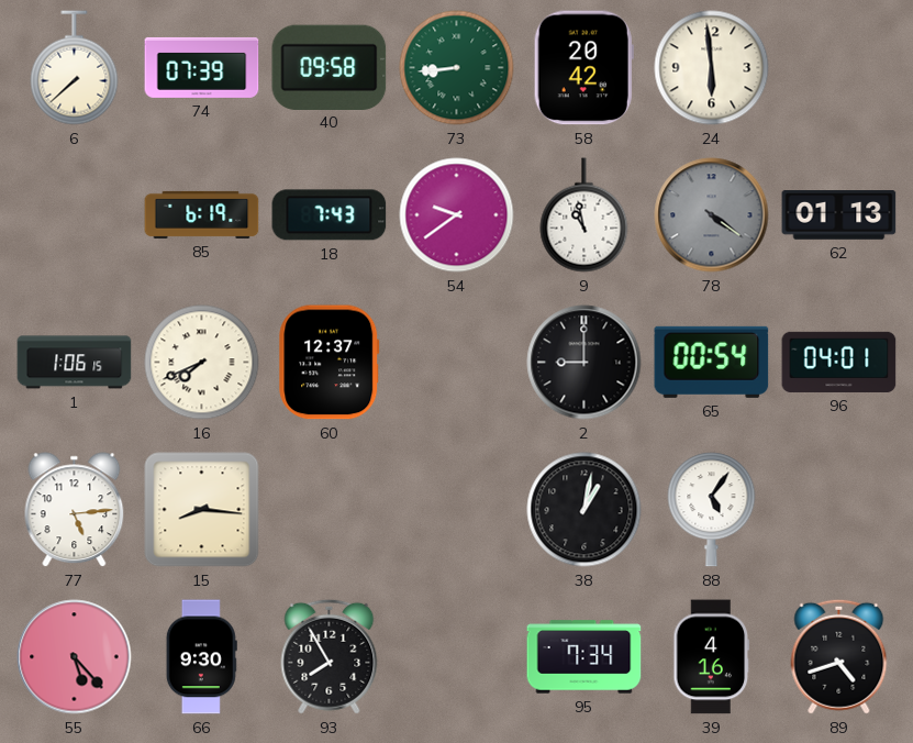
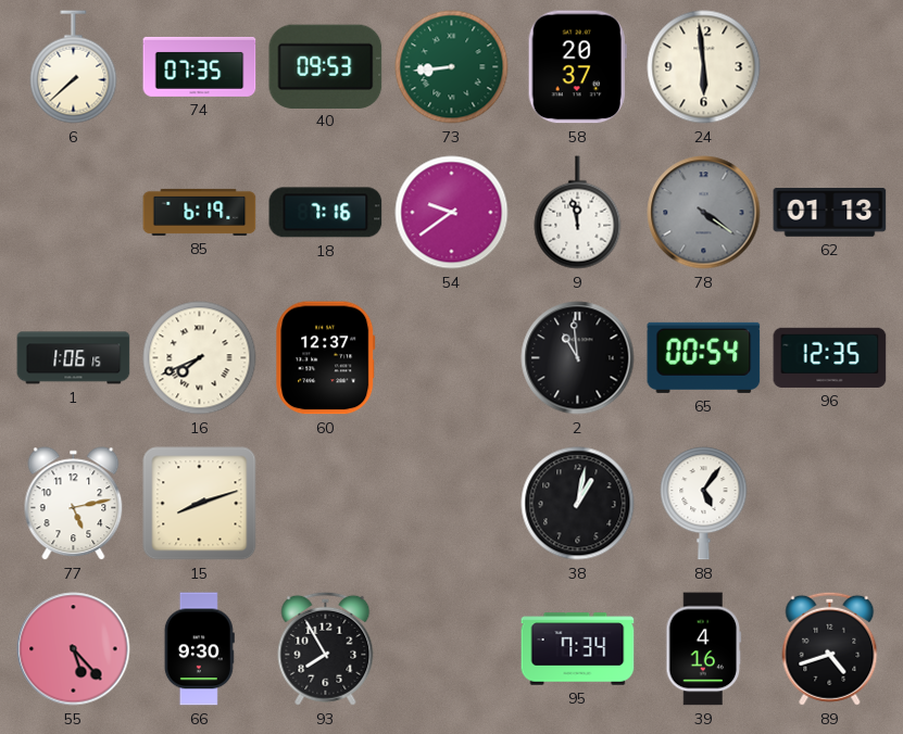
74: 07:39 -> 07:35 (200, 66)
40: 09:58 -> 09:53 (326, 66)
58: 20:42 -> 20:37 (577, 67)
18: 7:43 -> 7:16 (326, 213)
9: 10:58 -> 11:58 (578, 213)
2: 9:00 -> 10:59 (578, 358)
96: 04:01 -> 12:35 (830, 357)
77: 5:14 -> 5:13 (74, 504)
15: 8:16 -> 8:12 (200, 504)
